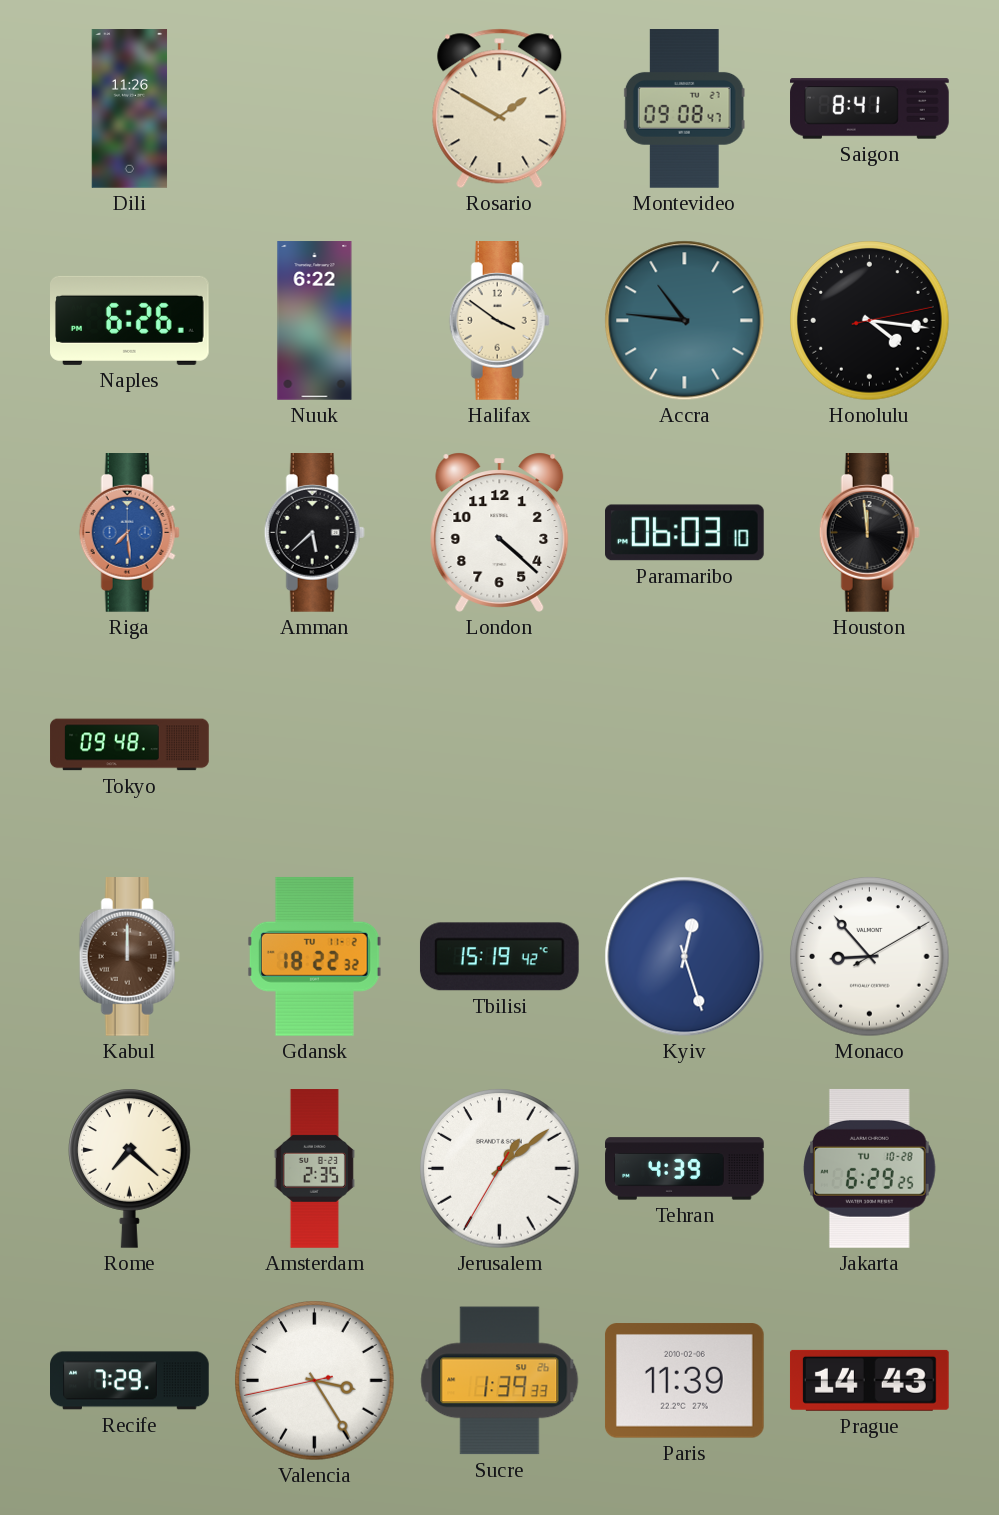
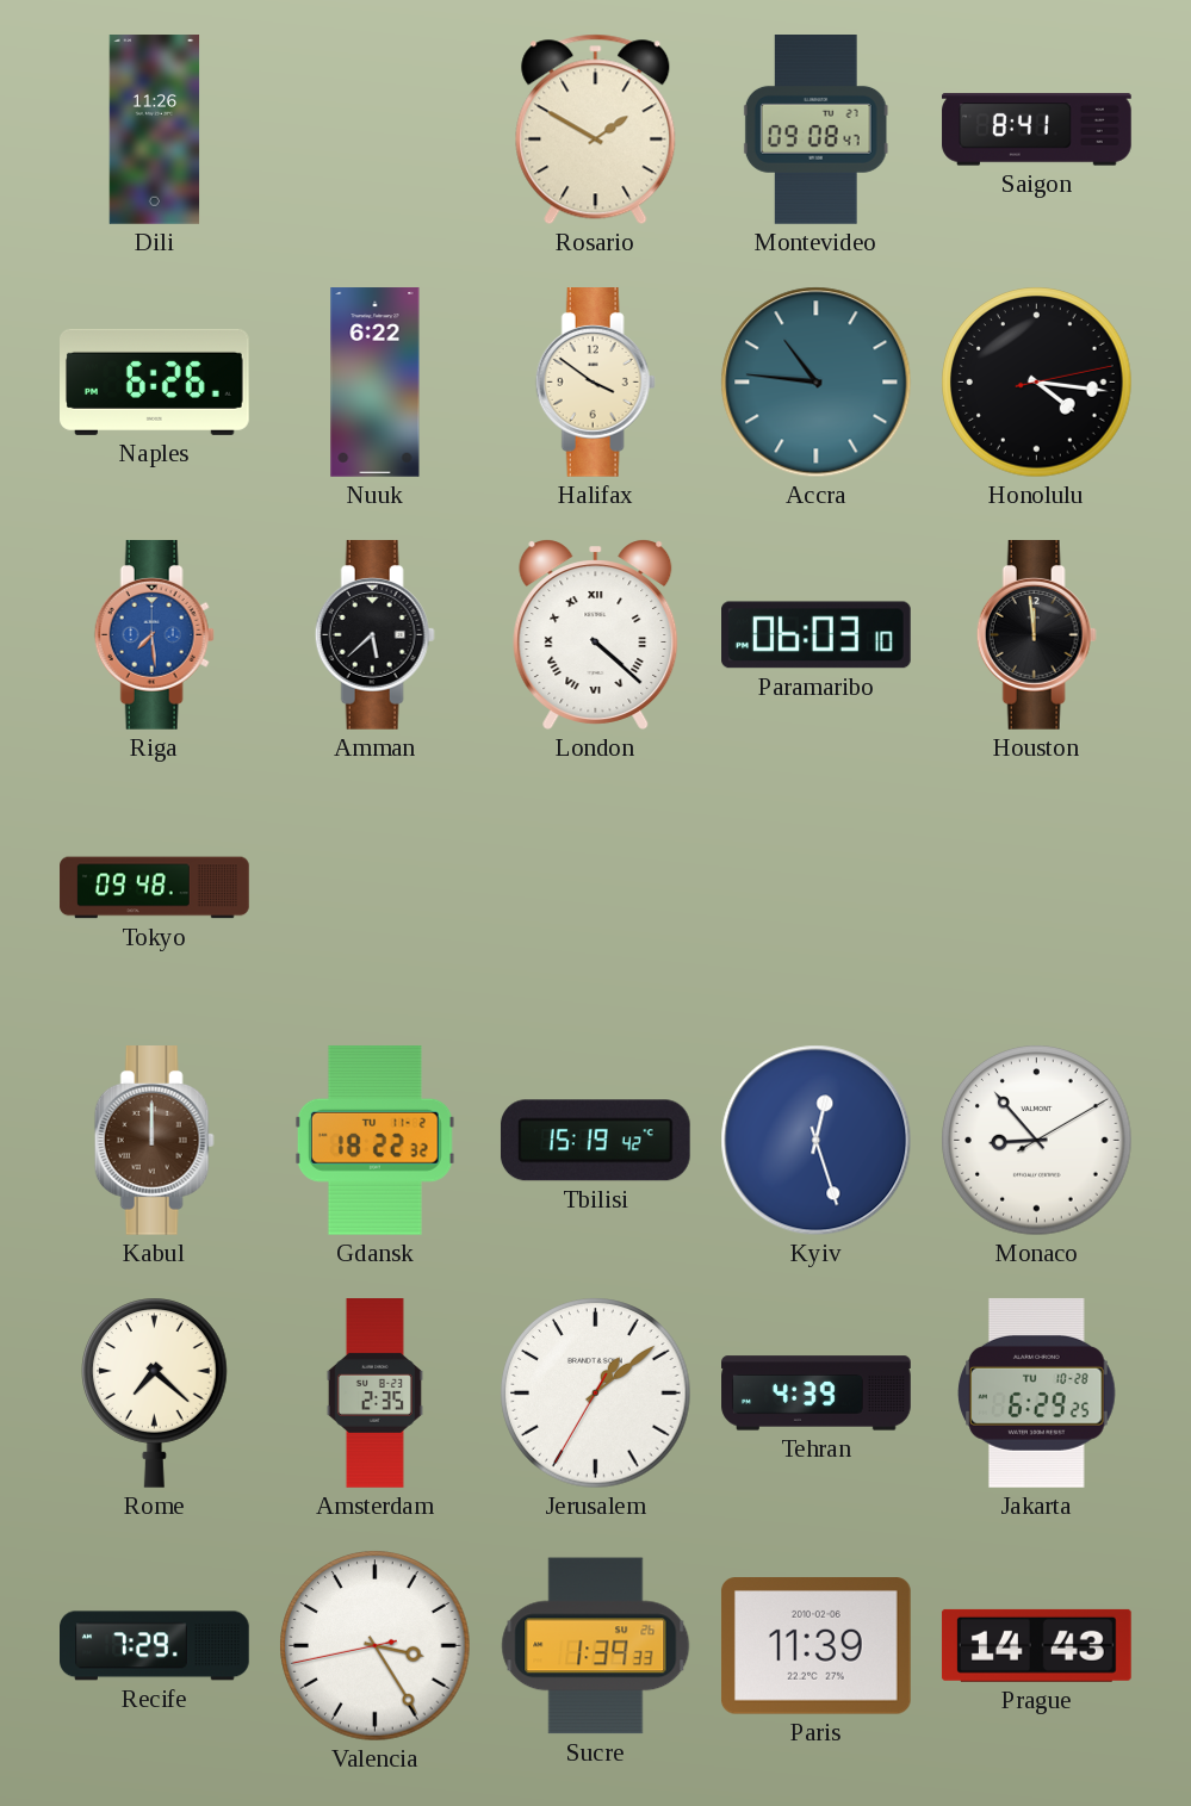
London numerals: Arabic -> Roman (596, 634)
